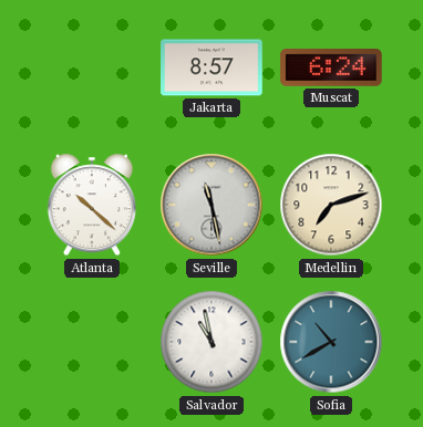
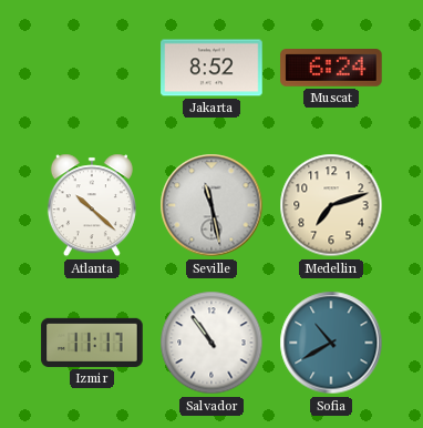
Jakarta: 8:57 -> 8:52 (211, 68)
Izmir: none -> 11:17 (92, 343)
Salvador: 10:58 -> 10:54 (211, 343)
